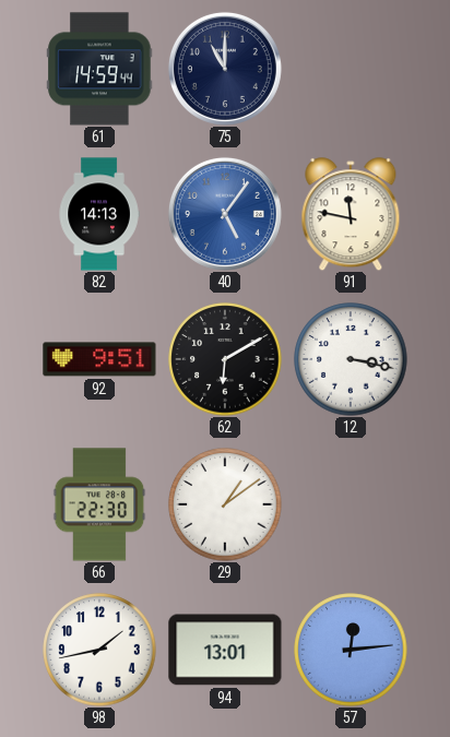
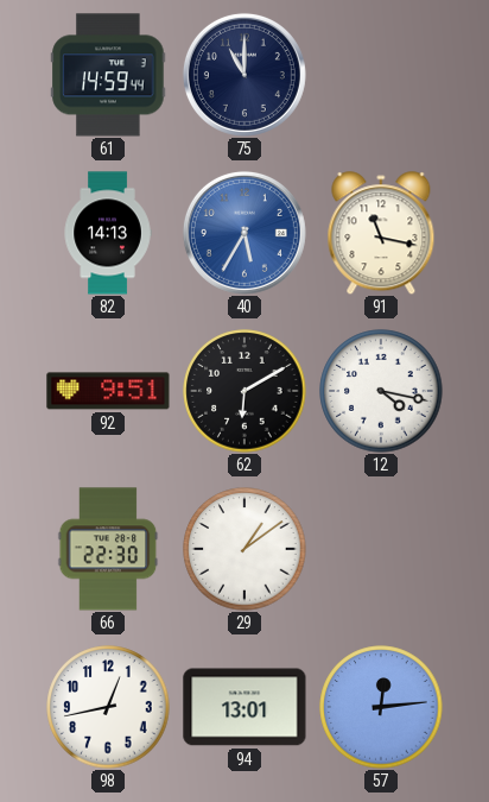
40: 5:06 -> 5:35 (244, 233)
91: 11:47 -> 11:17 (381, 233)
12: 3:17 -> 4:17 (381, 391)
98: 1:43 -> 12:43 (108, 707)
